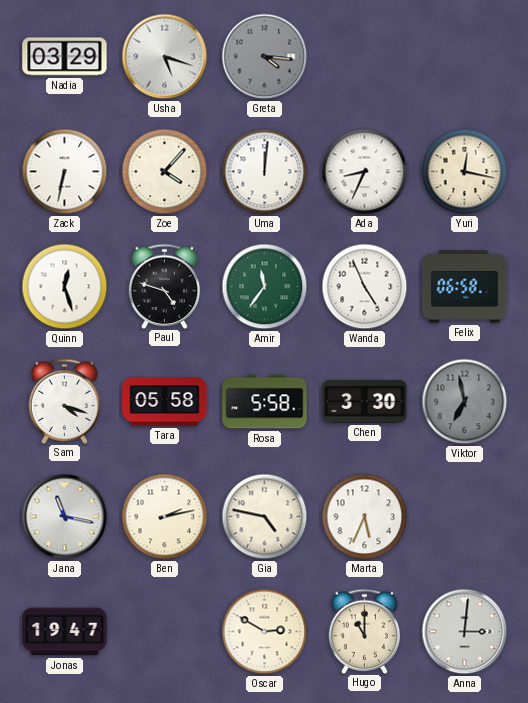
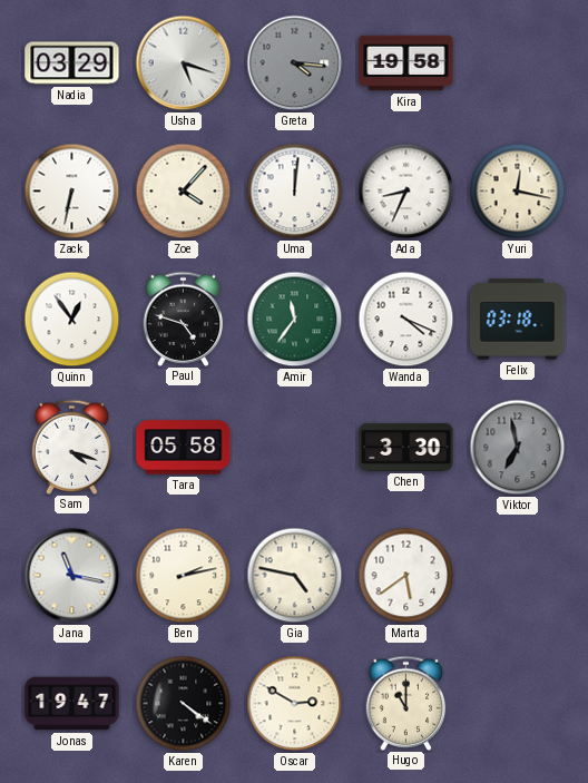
Kira: none -> 19:58 (406, 63)
Quinn: 12:27 -> 12:54 (72, 320)
Wanda: 4:56 -> 4:19 (406, 320)
Felix: 06:58 -> 03:18 (518, 320)
Rosa: 5:58 -> none (265, 402)
Marta: 5:34 -> 5:39 (406, 576)
Karen: none -> 4:21 (184, 704)
Anna: 3:01 -> none (465, 632)
